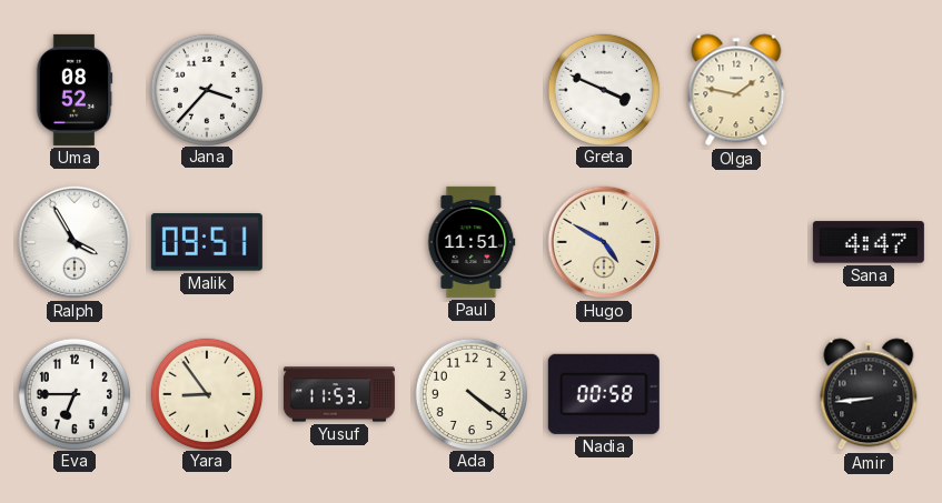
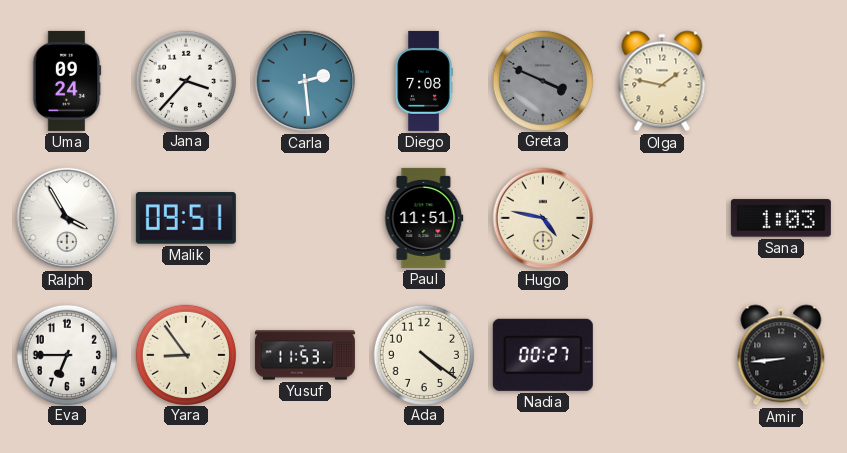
Uma: 08:52 -> 09:24 (67, 81)
Carla: none -> 2:29 (305, 81)
Diego: none -> 7:08 (424, 81)
Greta dial: white -> grey (542, 80)
Hugo: 4:50 -> 4:47 (543, 218)
Sana: 4:47 -> 1:03 (781, 218)
Nadia: 00:58 -> 00:27 (543, 355)
